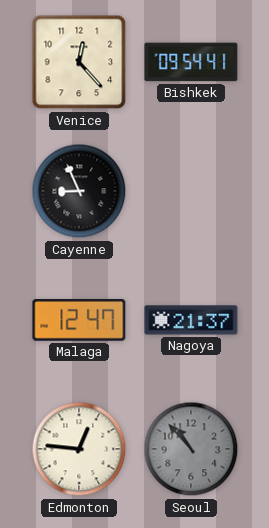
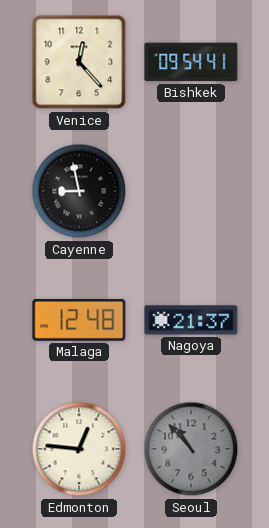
Cayenne: 8:56 -> 8:58 (79, 191)
Malaga: 12:47 -> 12:48 (79, 321)
